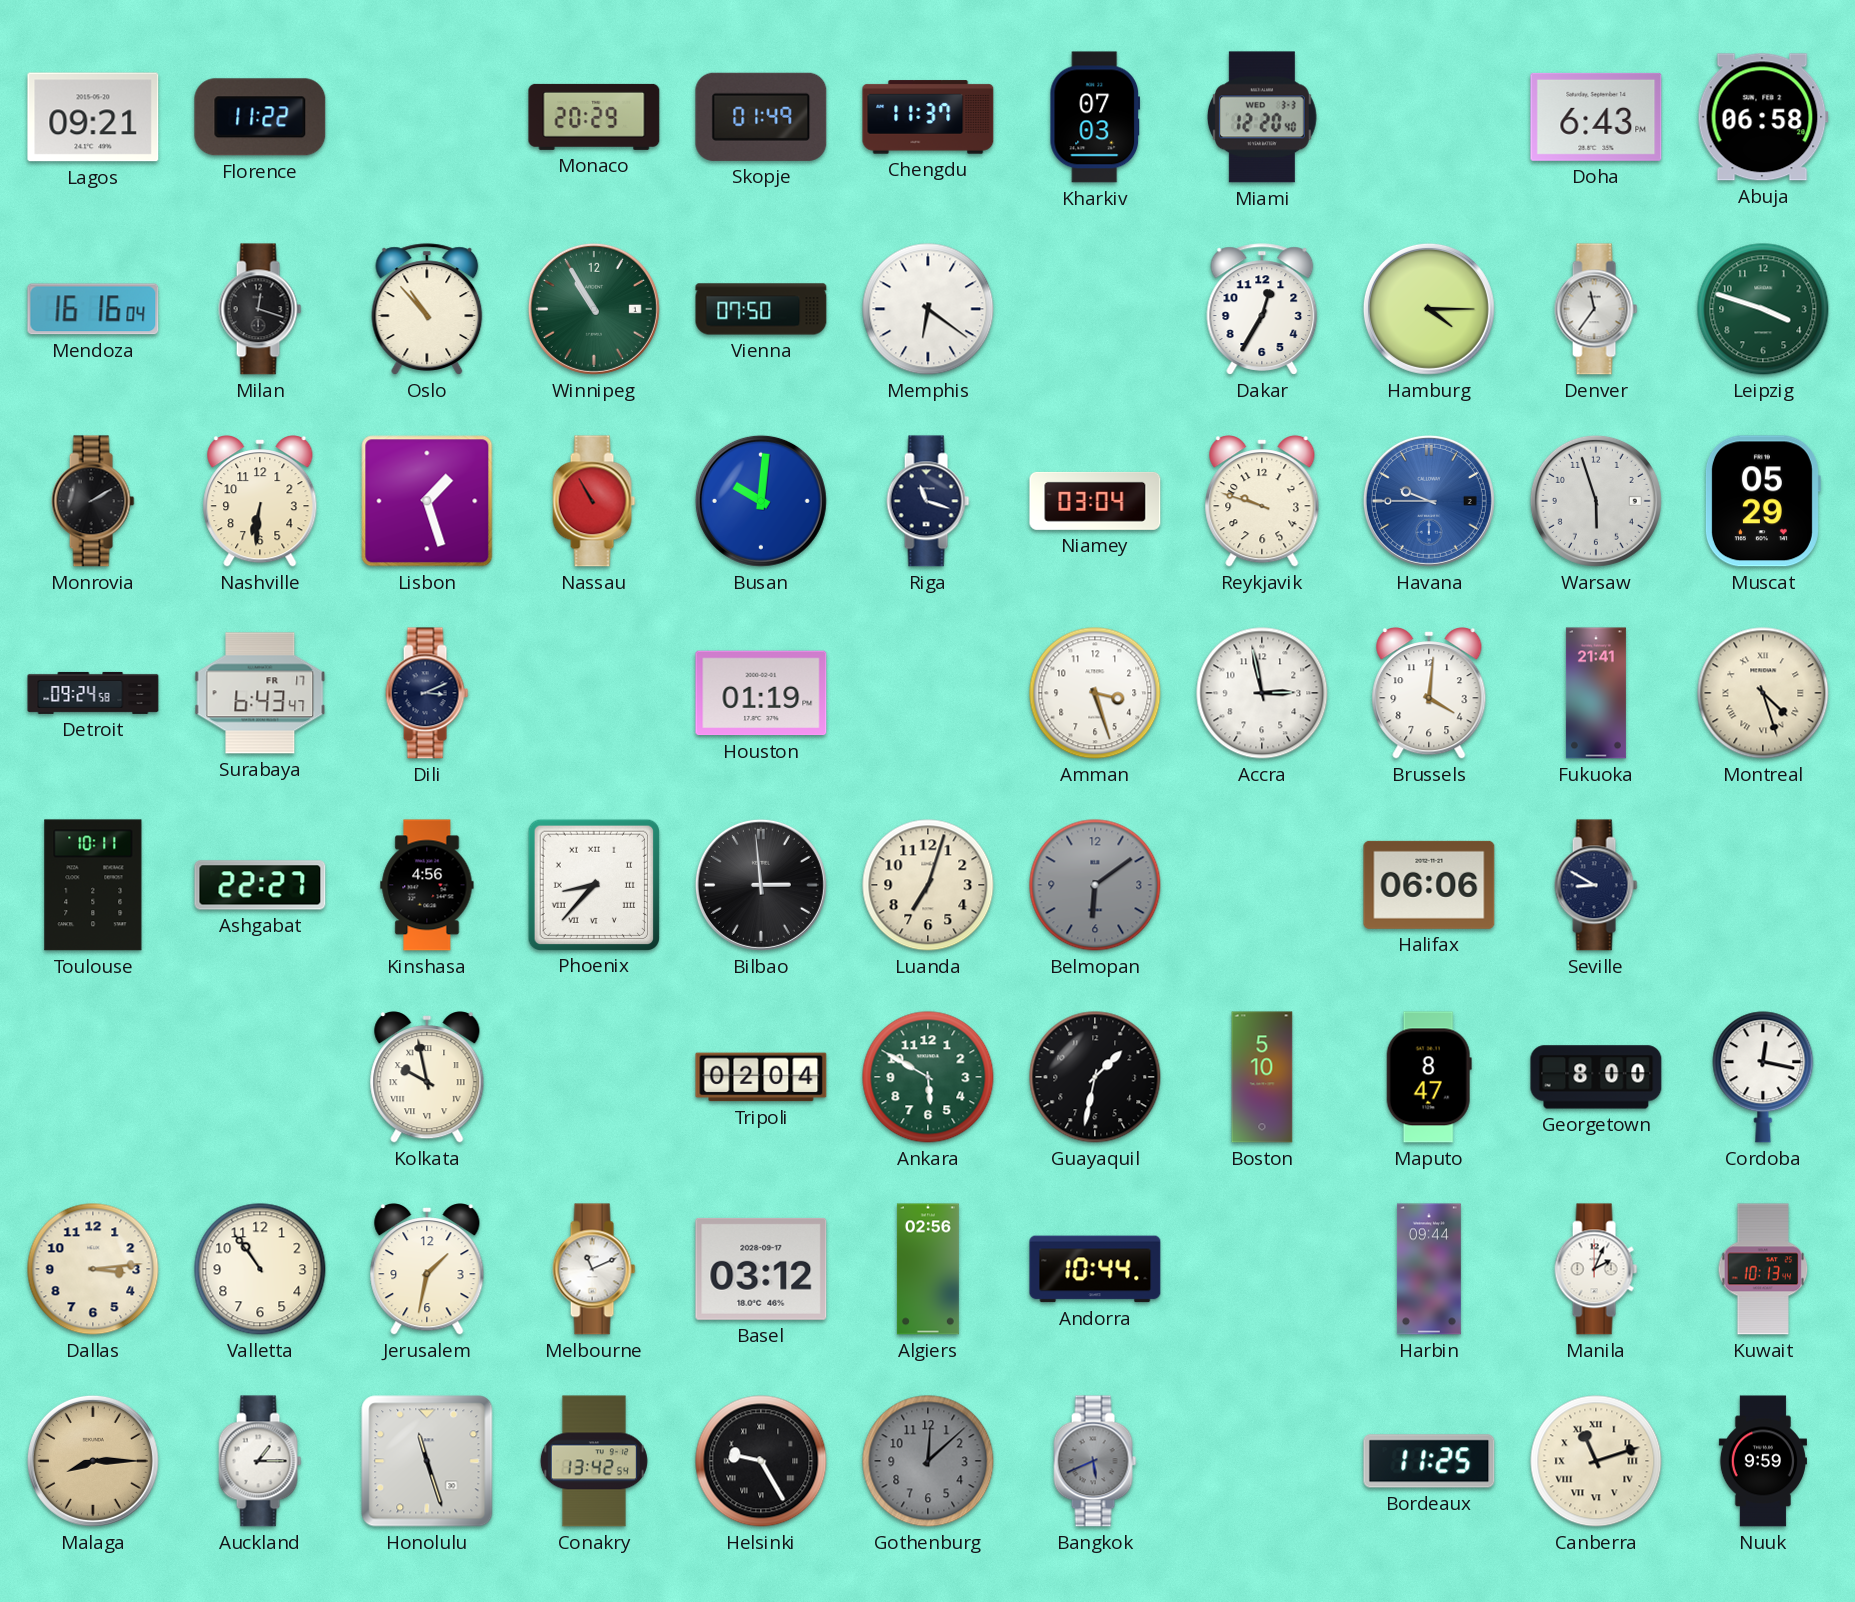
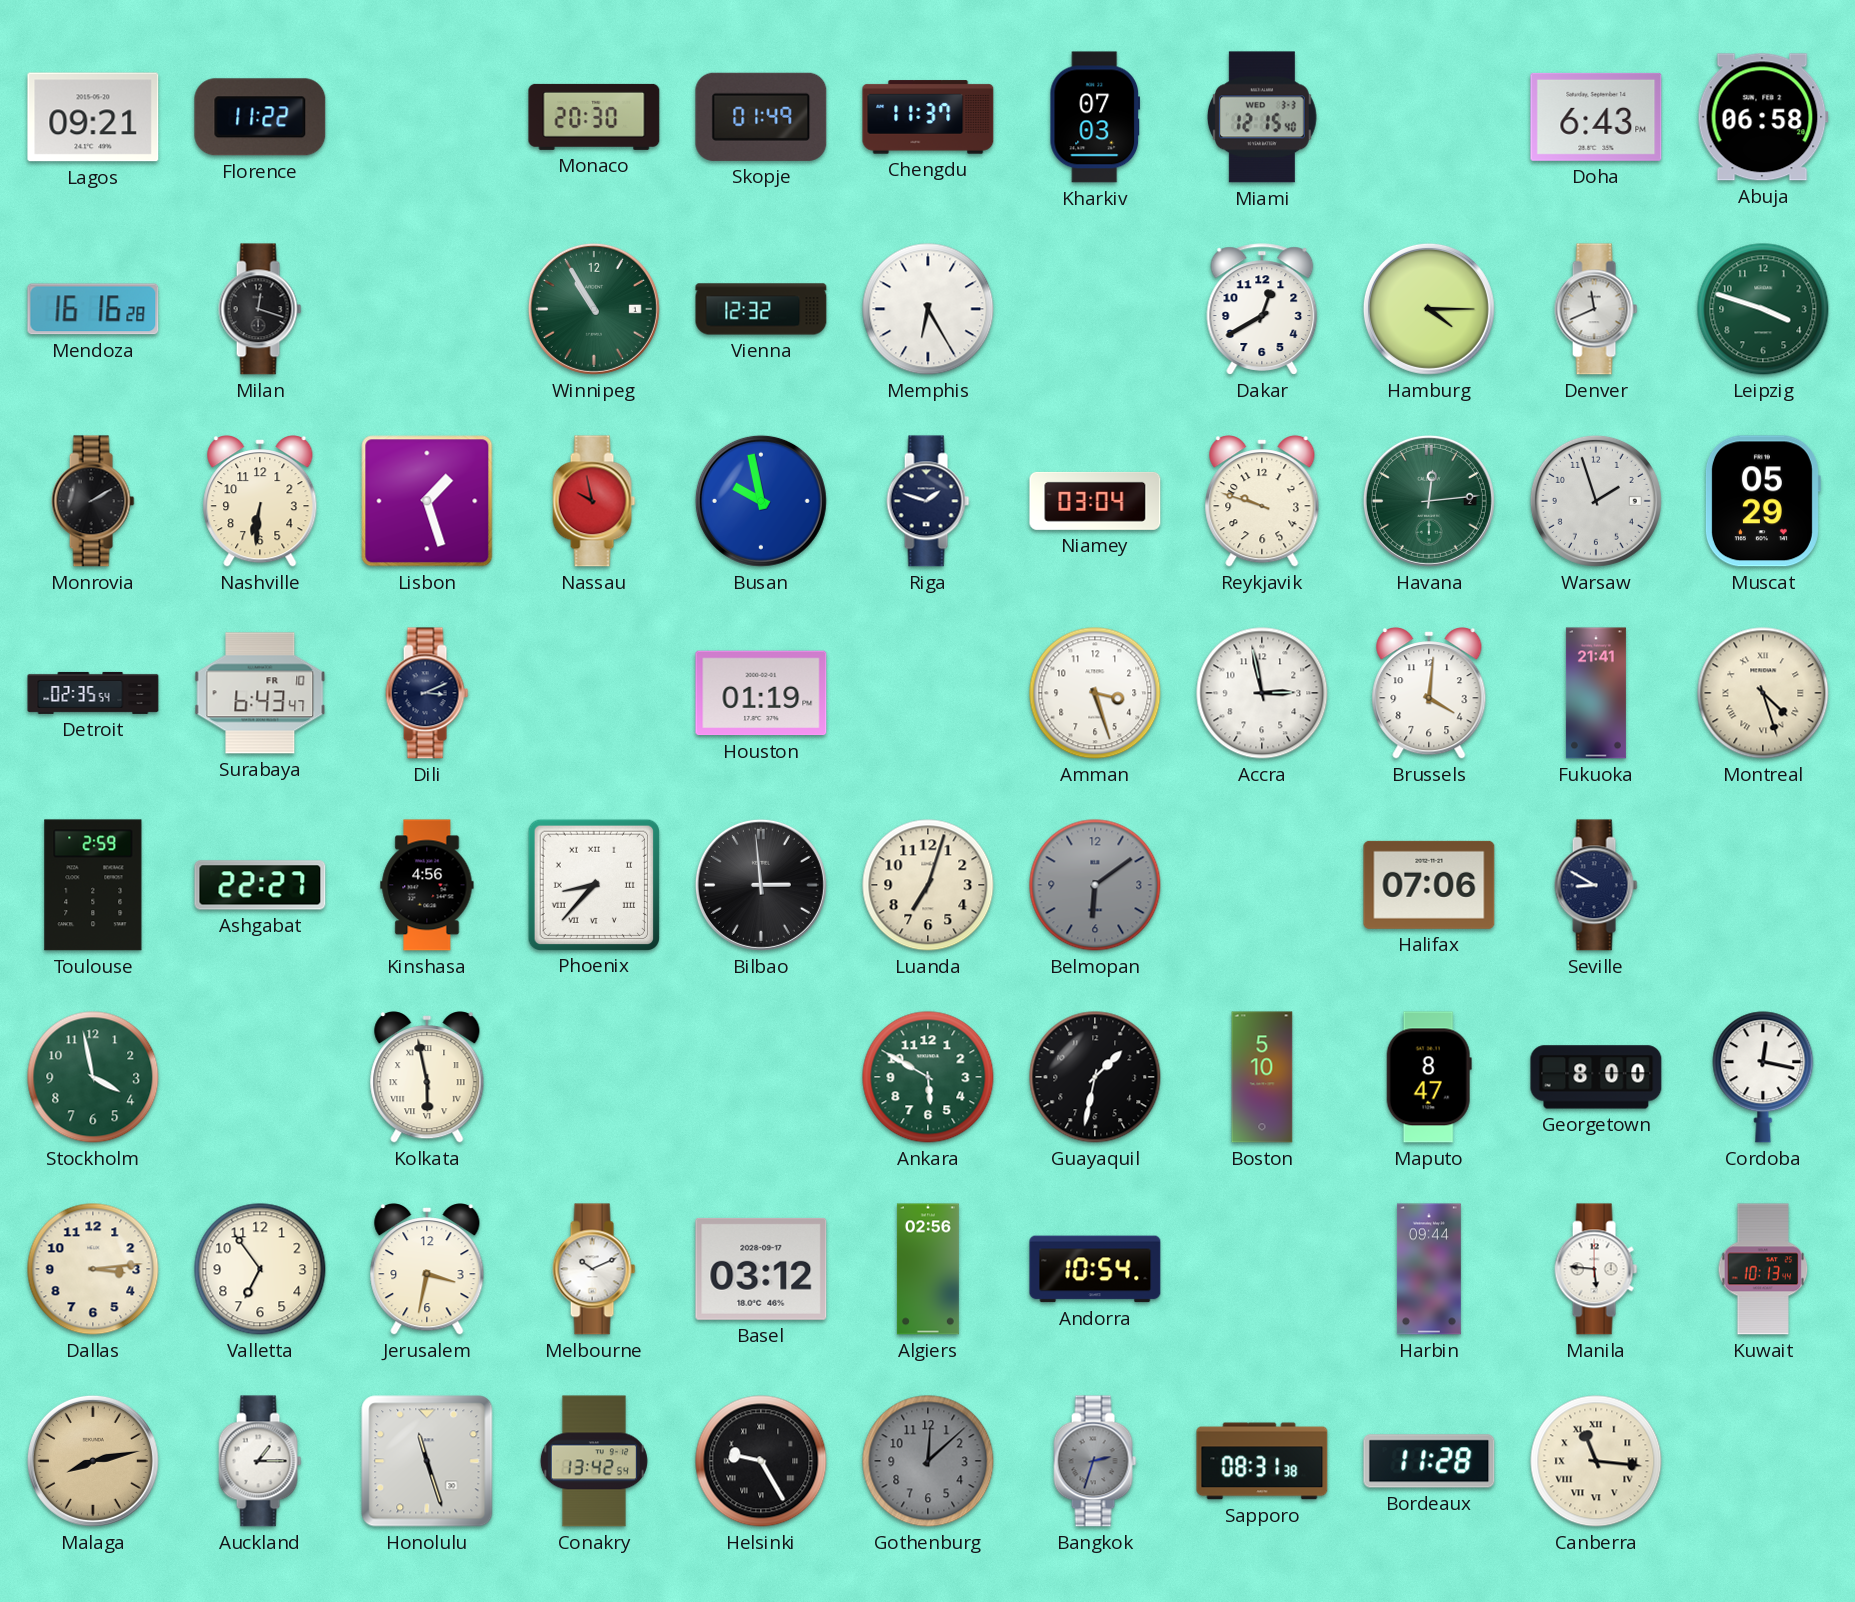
Monaco: 20:29 -> 20:30 (594, 117)
Miami: 12:20 -> 12:15 (1262, 117)
Mendoza: 16:16:04 -> 16:16:28 (93, 309)
Oslo: 10:53 -> none (427, 309)
Vienna: 07:50 -> 12:32 (761, 309)
Memphis: 6:21 -> 6:25 (928, 309)
Dakar: 12:35 -> 12:40 (1262, 309)
Denver: 11:36 -> 11:41 (1596, 309)
Nassau: 10:55 -> 9:58 (594, 501)
Busan: 10:01 -> 9:58 (761, 501)
Riga: 11:18 -> 1:48 (928, 501)
Havana: 9:45 -> 12:14 (1429, 501)
Havana dial: blue -> green (1429, 501)
Warsaw: 5:57 -> 1:57 (1596, 501)
Detroit: 09:24 -> 02:35 (93, 693)
Surabaya date: FR 17 -> FR 10 (260, 693)
Toulouse: 10:11 -> 2:59 (93, 885)
Halifax: 06:06 -> 07:06 (1429, 885)
Stockholm: none -> 3:58 (93, 1077)
Kolkata: 9:58 -> 5:58 (427, 1077)
Tripoli: 02:04 -> none (761, 1077)
Valletta: 10:54 -> 6:54 (260, 1269)
Jerusalem: 1:32 -> 3:32 (427, 1269)
Melbourne: 11:11 -> 10:11 (594, 1269)
Andorra: 10:44 -> 10:54 (1095, 1269)
Manila: 2:04 -> 5:46 (1596, 1269)
Malaga: 8:15 -> 8:13 (93, 1461)
Bangkok: 5:41 -> 2:33 (1095, 1461)
Sapporo: none -> 08:31 (1262, 1461)
Bordeaux: 11:25 -> 11:28 (1429, 1461)
Canberra: 11:12 -> 11:16 (1596, 1461)
Nuuk: 9:59 -> none (1763, 1461)
